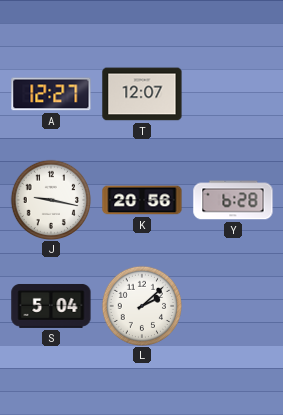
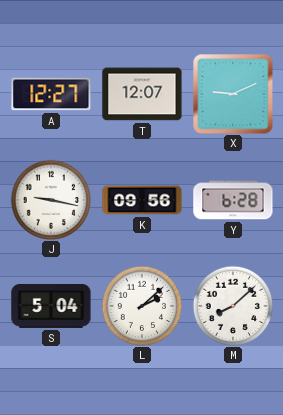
X: none -> 9:11 (233, 94)
K: 20:56 -> 09:56 (142, 200)
M: none -> 8:08 (233, 306)
